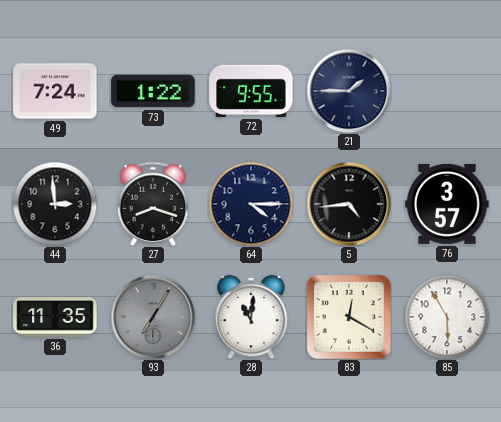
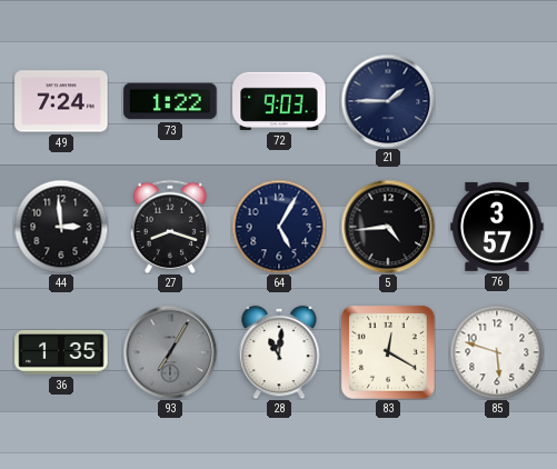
72: 9:55 -> 9:03 (279, 101)
64: 4:15 -> 5:05 (279, 227)
36: 11:35 -> 1:35 (61, 352)
85: 5:55 -> 5:48 (497, 352)
